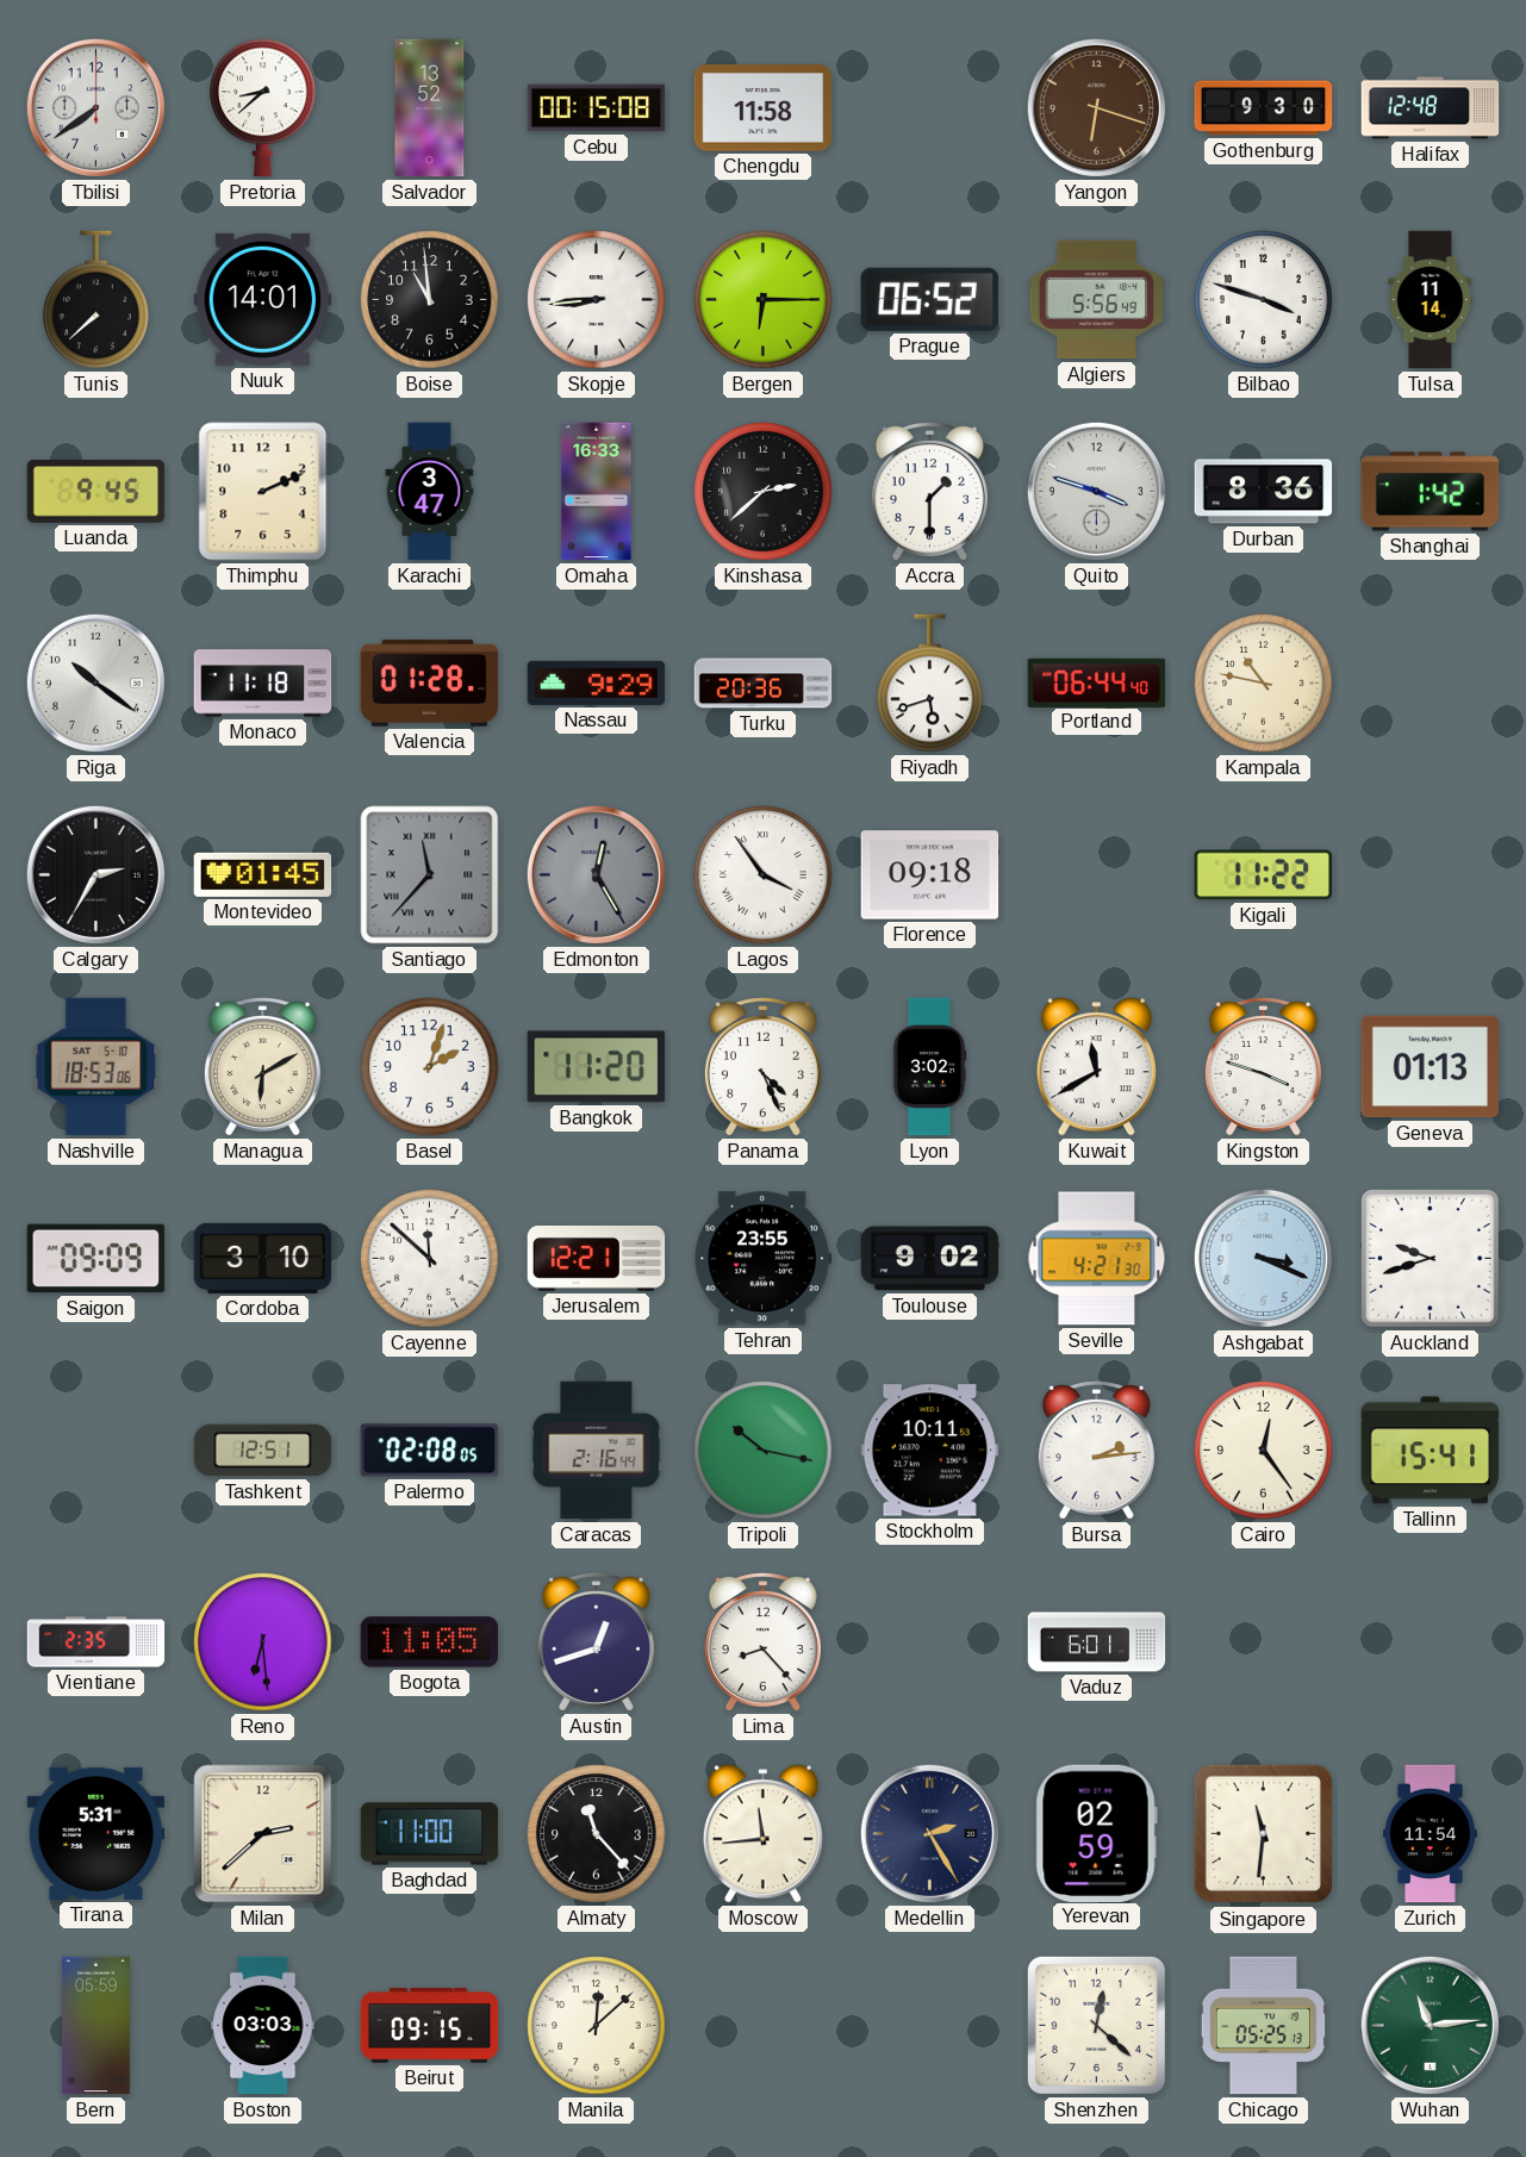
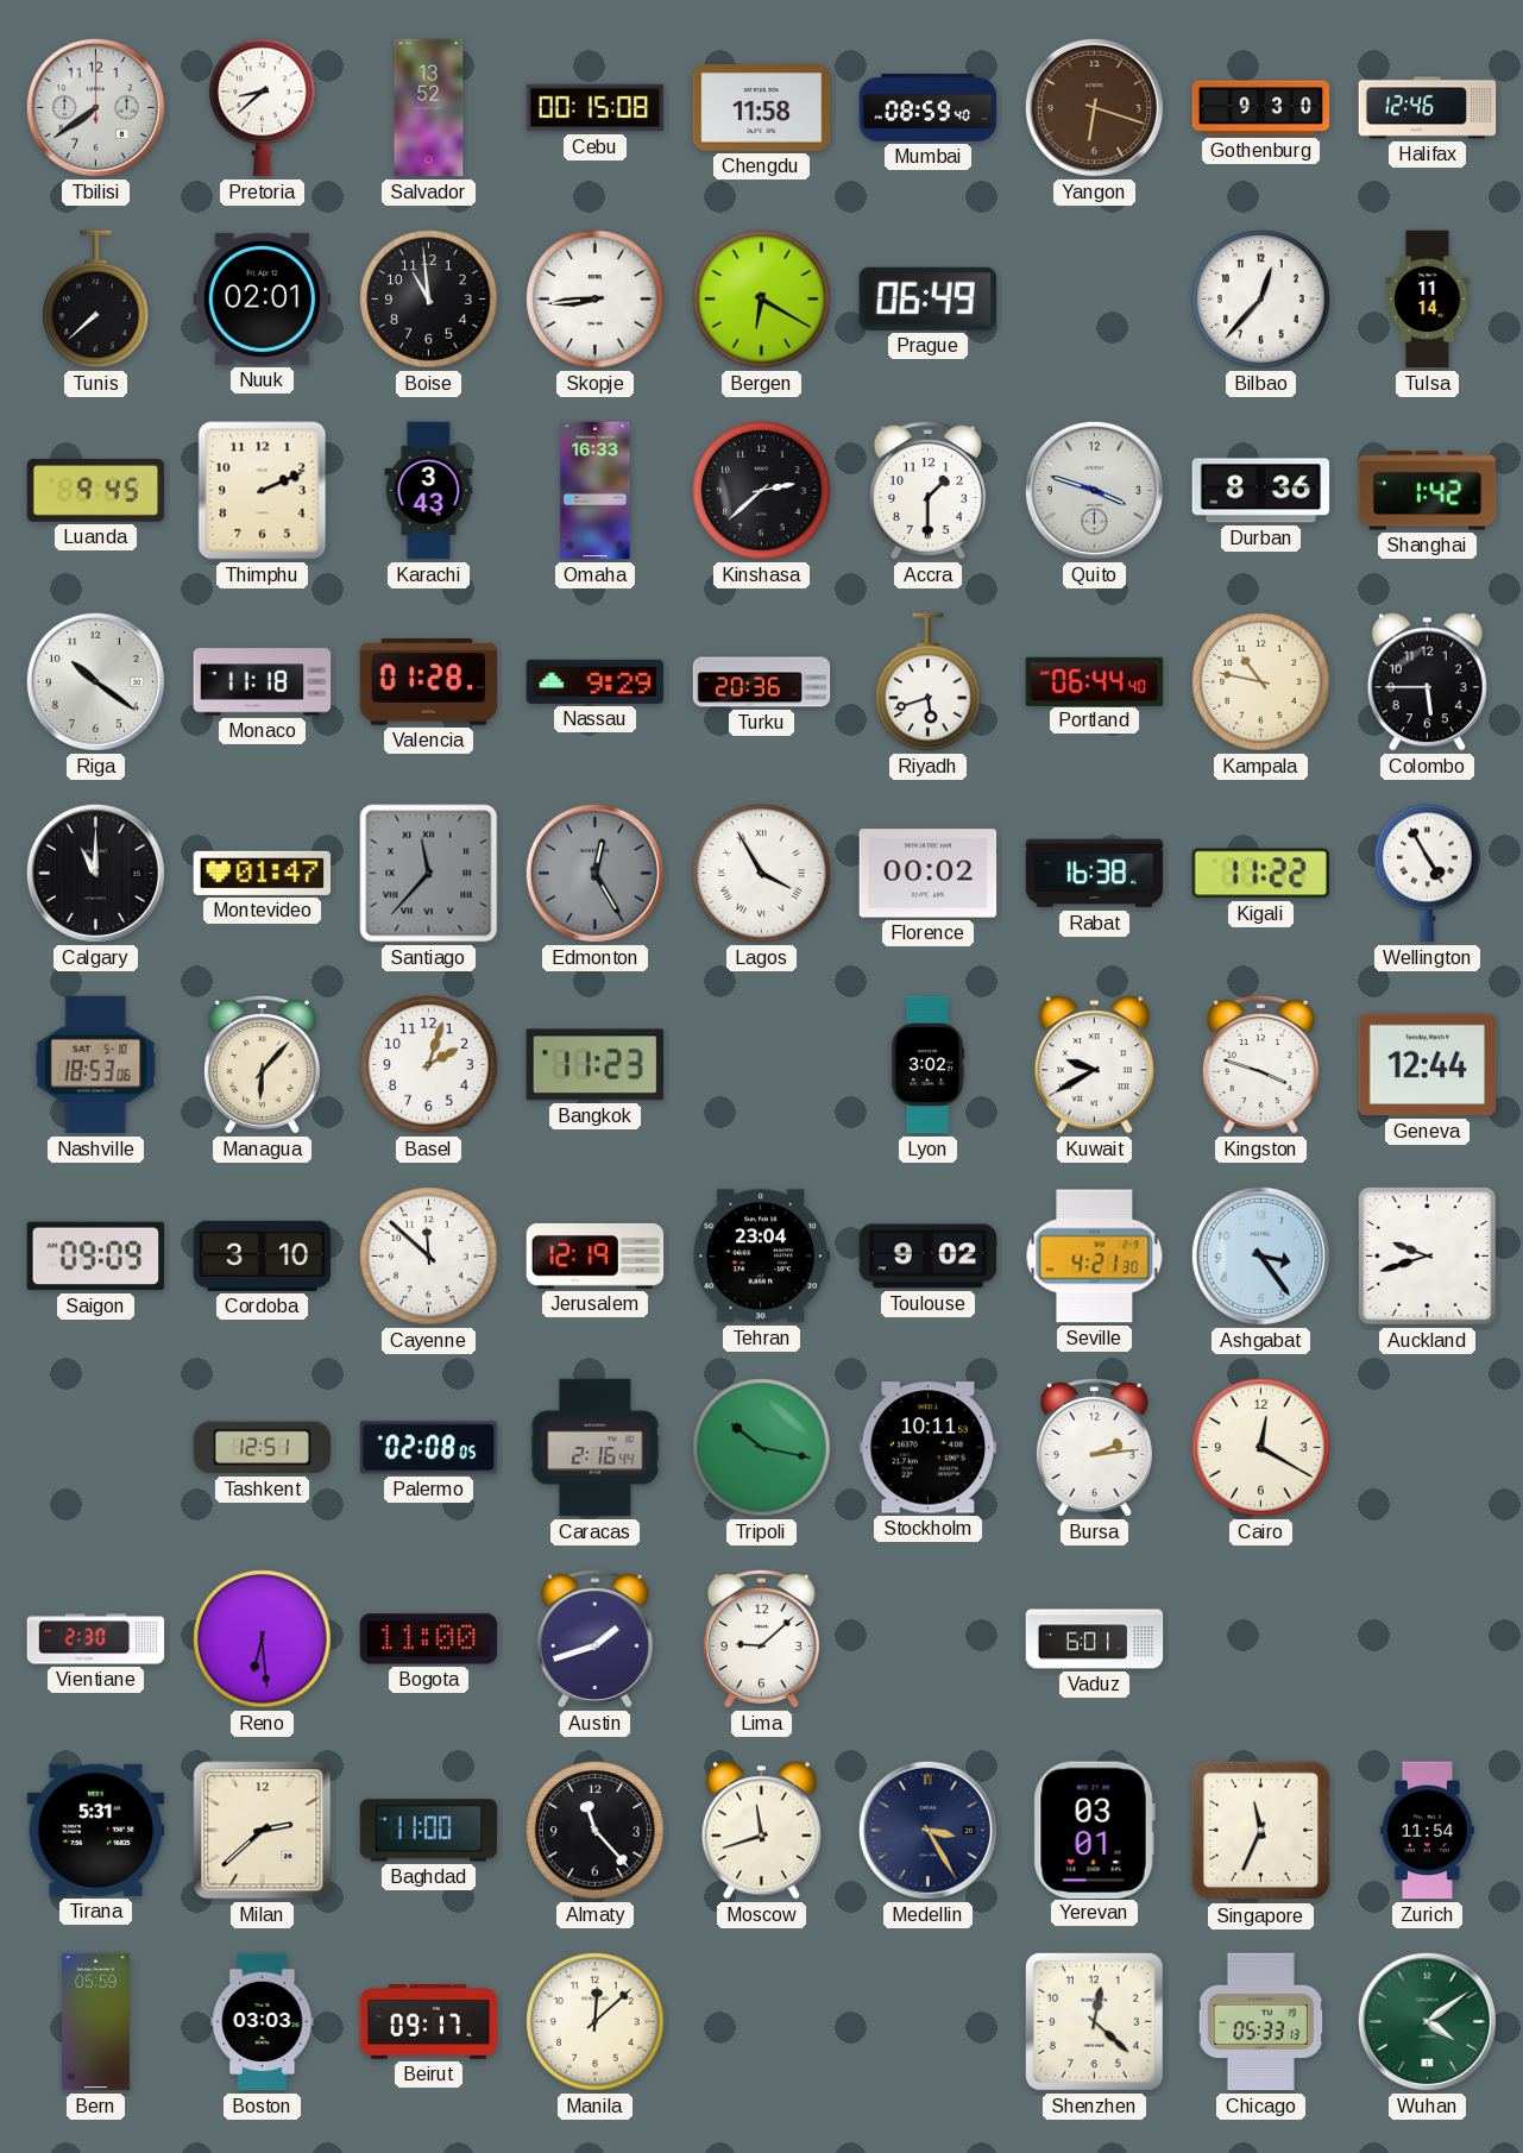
Mumbai: none -> 08:59 (929, 107)
Halifax: 12:48 -> 12:46 (1428, 108)
Nuuk: 14:01 -> 02:01 (263, 298)
Bergen: 6:15 -> 6:20 (762, 300)
Prague: 06:52 -> 06:49 (927, 298)
Algiers: 5:56 -> none (1097, 300)
Bilbao: 3:48 -> 12:37 (1261, 300)
Karachi: 3:47 -> 3:43 (429, 491)
Colombo: none -> 5:45 (1427, 682)
Calgary: 2:35 -> 11:00 (95, 873)
Montevideo: 01:45 -> 01:47 (263, 873)
Lagos: 3:54 -> 3:55 (762, 874)
Florence: 09:18 -> 00:02 (929, 874)
Rabat: none -> 16:38 (1095, 874)
Wellington: none -> 4:55 (1428, 874)
Managua: 6:10 -> 6:07 (262, 1065)
Bangkok: 11:20 -> 11:23 (594, 1065)
Panama: 4:26 -> none (762, 1067)
Kuwait: 11:40 -> 9:40 (1094, 1065)
Geneva: 01:13 -> 12:44 (1428, 1065)
Jerusalem: 12:21 -> 12:19 (596, 1257)
Tehran: 23:55 -> 23:04 (762, 1257)
Ashgabat: 3:19 -> 3:24 (1260, 1255)
Cairo: 12:24 -> 12:20 (1261, 1448)
Tallinn: 15:41 -> none (1431, 1451)
Vientiane: 2:35 -> 2:30 (96, 1639)
Bogota: 11:05 -> 11:00 (429, 1639)
Austin: 12:42 -> 1:42 (594, 1639)
Lima: 8:23 -> 9:08 (761, 1639)
Moscow: 11:44 -> 11:42 (761, 1831)
Medellin: 2:25 -> 3:25 (927, 1830)
Yerevan: 02:59 -> 03:01 (1094, 1830)
Singapore: 11:31 -> 11:34 (1261, 1831)
Beirut: 09:15 -> 09:17 (429, 2022)
Chicago: 05:25 -> 05:33 (1261, 2022)
Wuhan: 11:14 -> 4:09 (1427, 2021)
